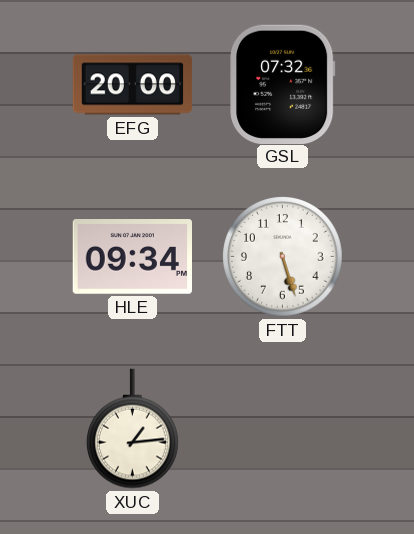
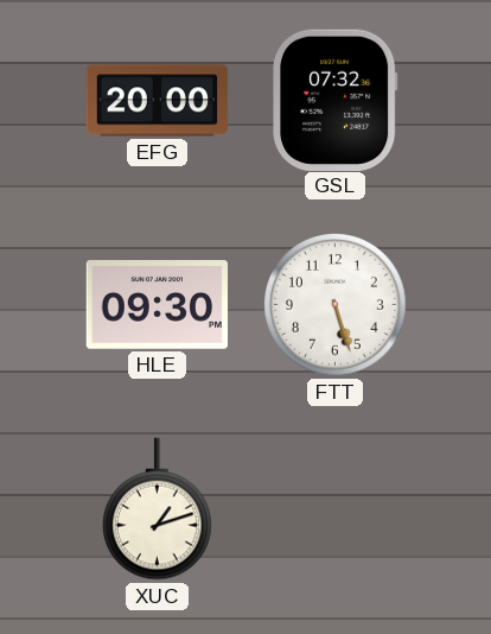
HLE: 09:34 -> 09:30 (157, 305)
XUC: 1:14 -> 1:12 (157, 509)
